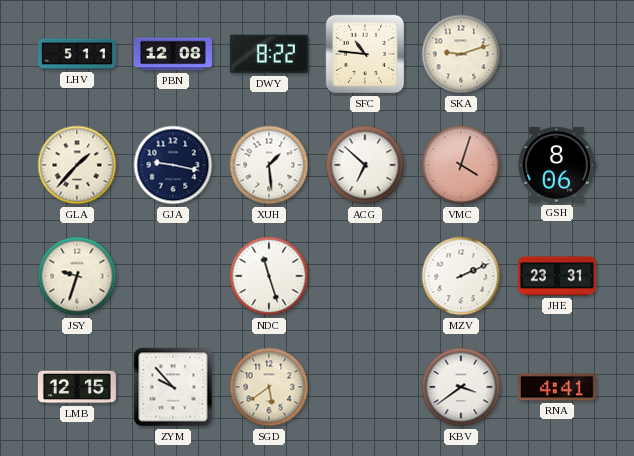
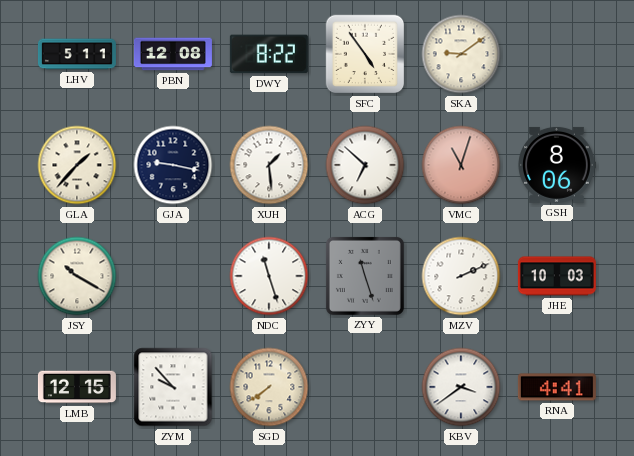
SFC: 10:46 -> 4:54 (365, 54)
SKA: 9:12 -> 9:09 (461, 54)
VMC: 4:03 -> 11:03 (461, 165)
JSY: 9:33 -> 10:20 (77, 276)
ZYY: none -> 11:27 (365, 276)
JHE: 23:31 -> 10:03 (557, 276)
SGD: 5:39 -> 7:39 (269, 387)
